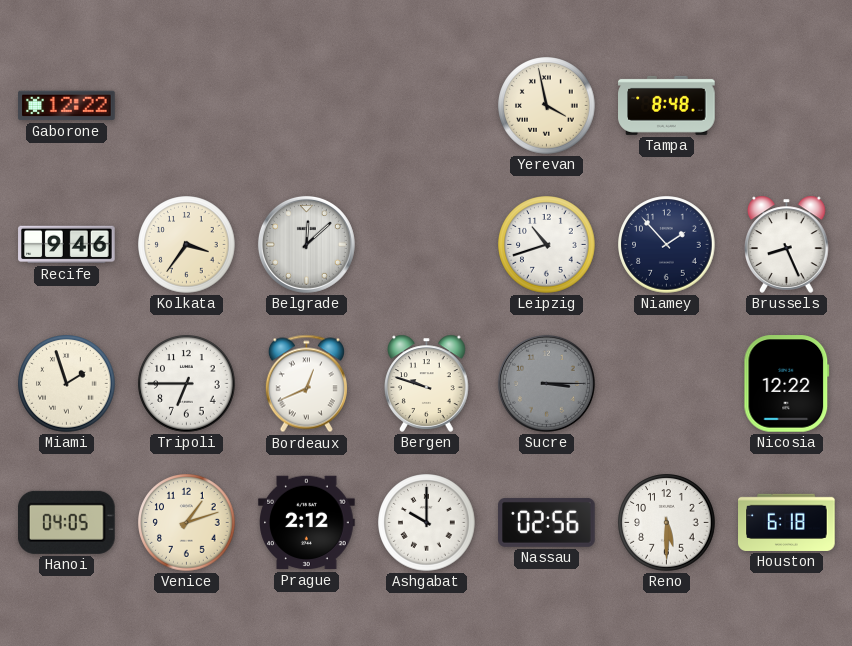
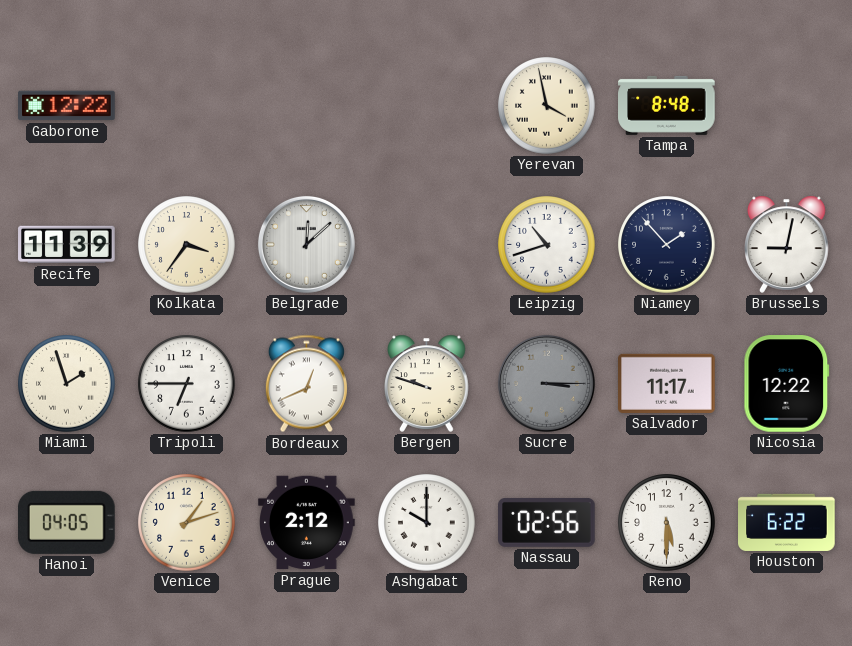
Recife: 9:46 -> 11:39 (67, 245)
Brussels: 8:26 -> 9:02 (787, 244)
Salvador: none -> 11:17 (667, 383)
Houston: 6:18 -> 6:22 (787, 522)
